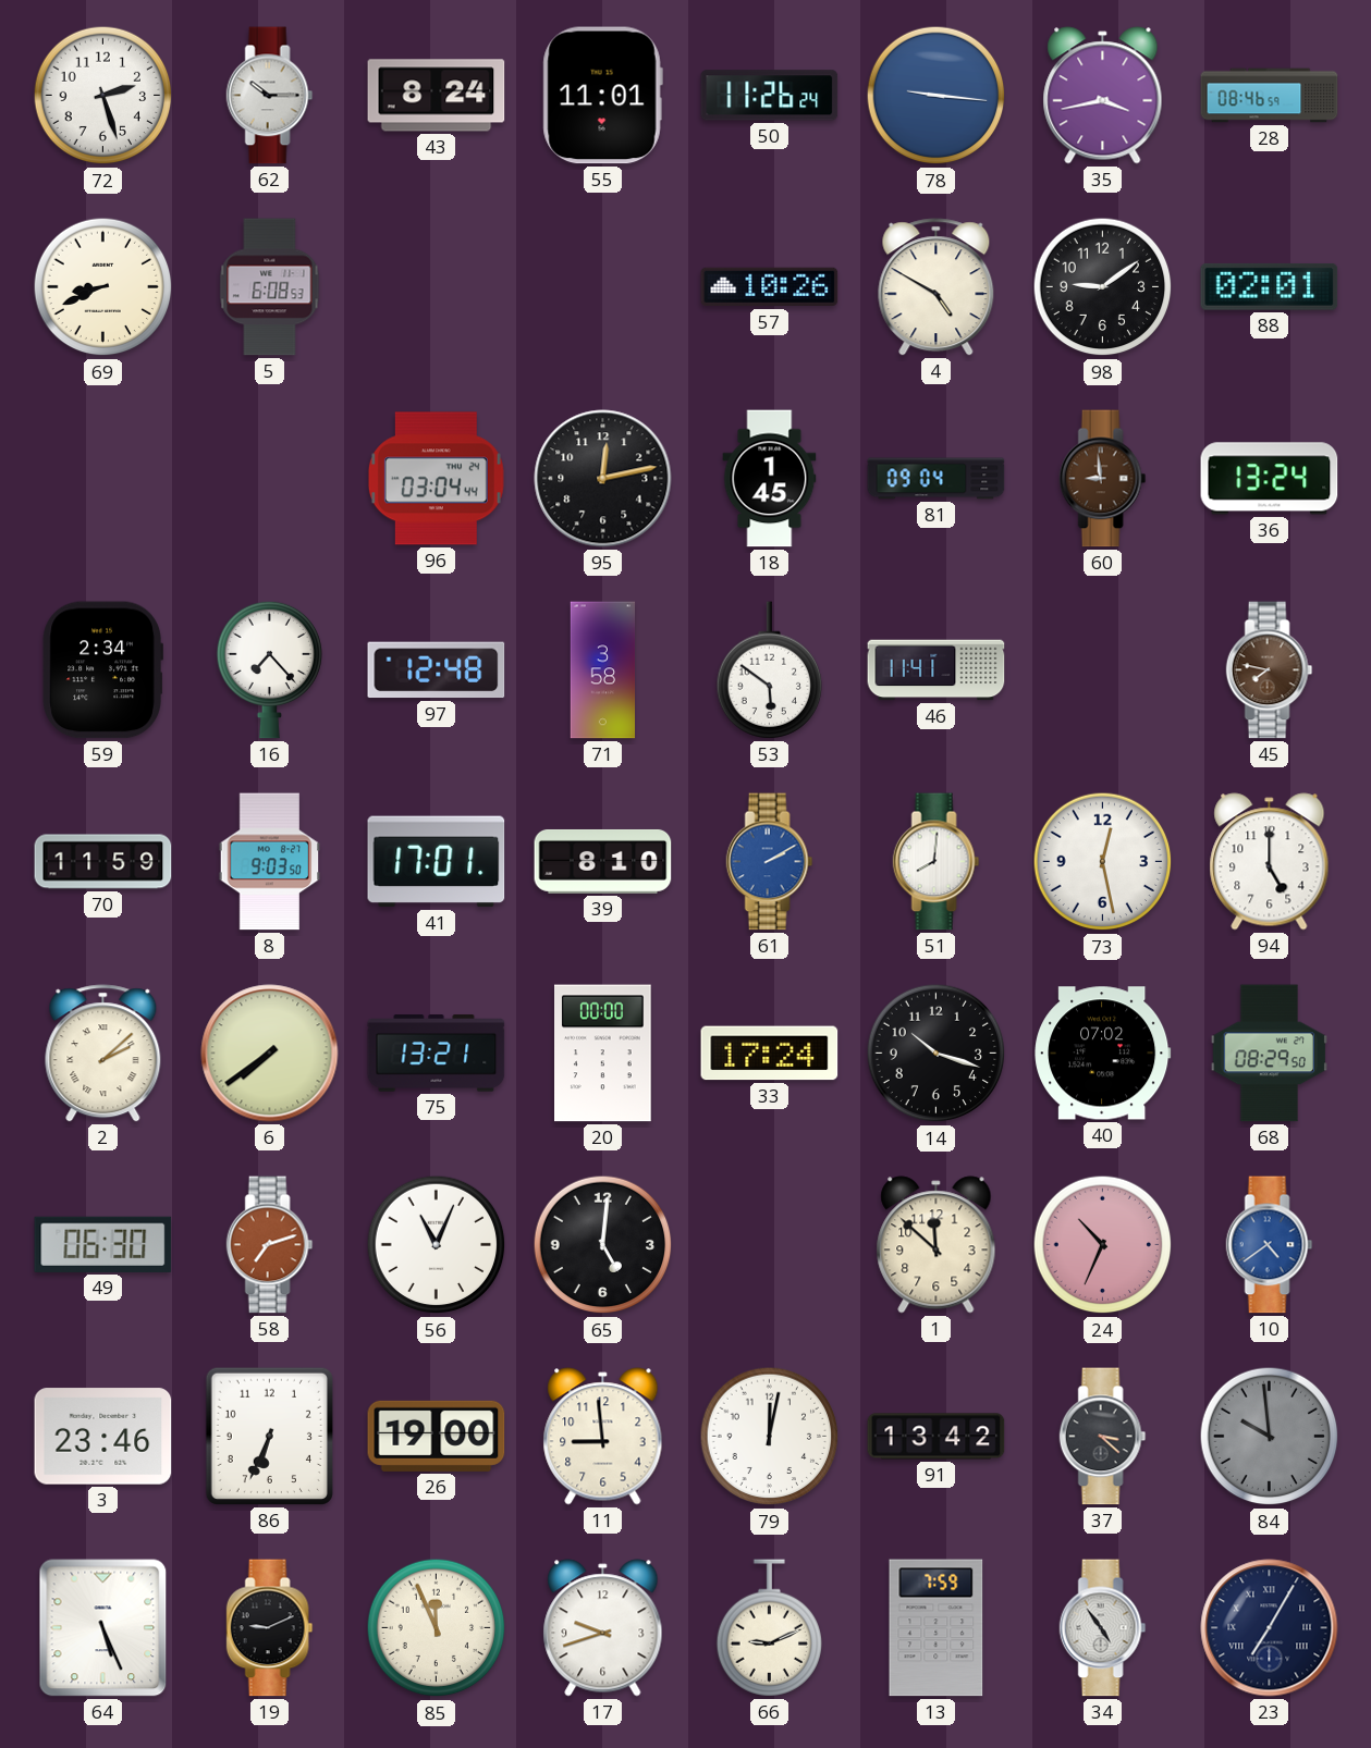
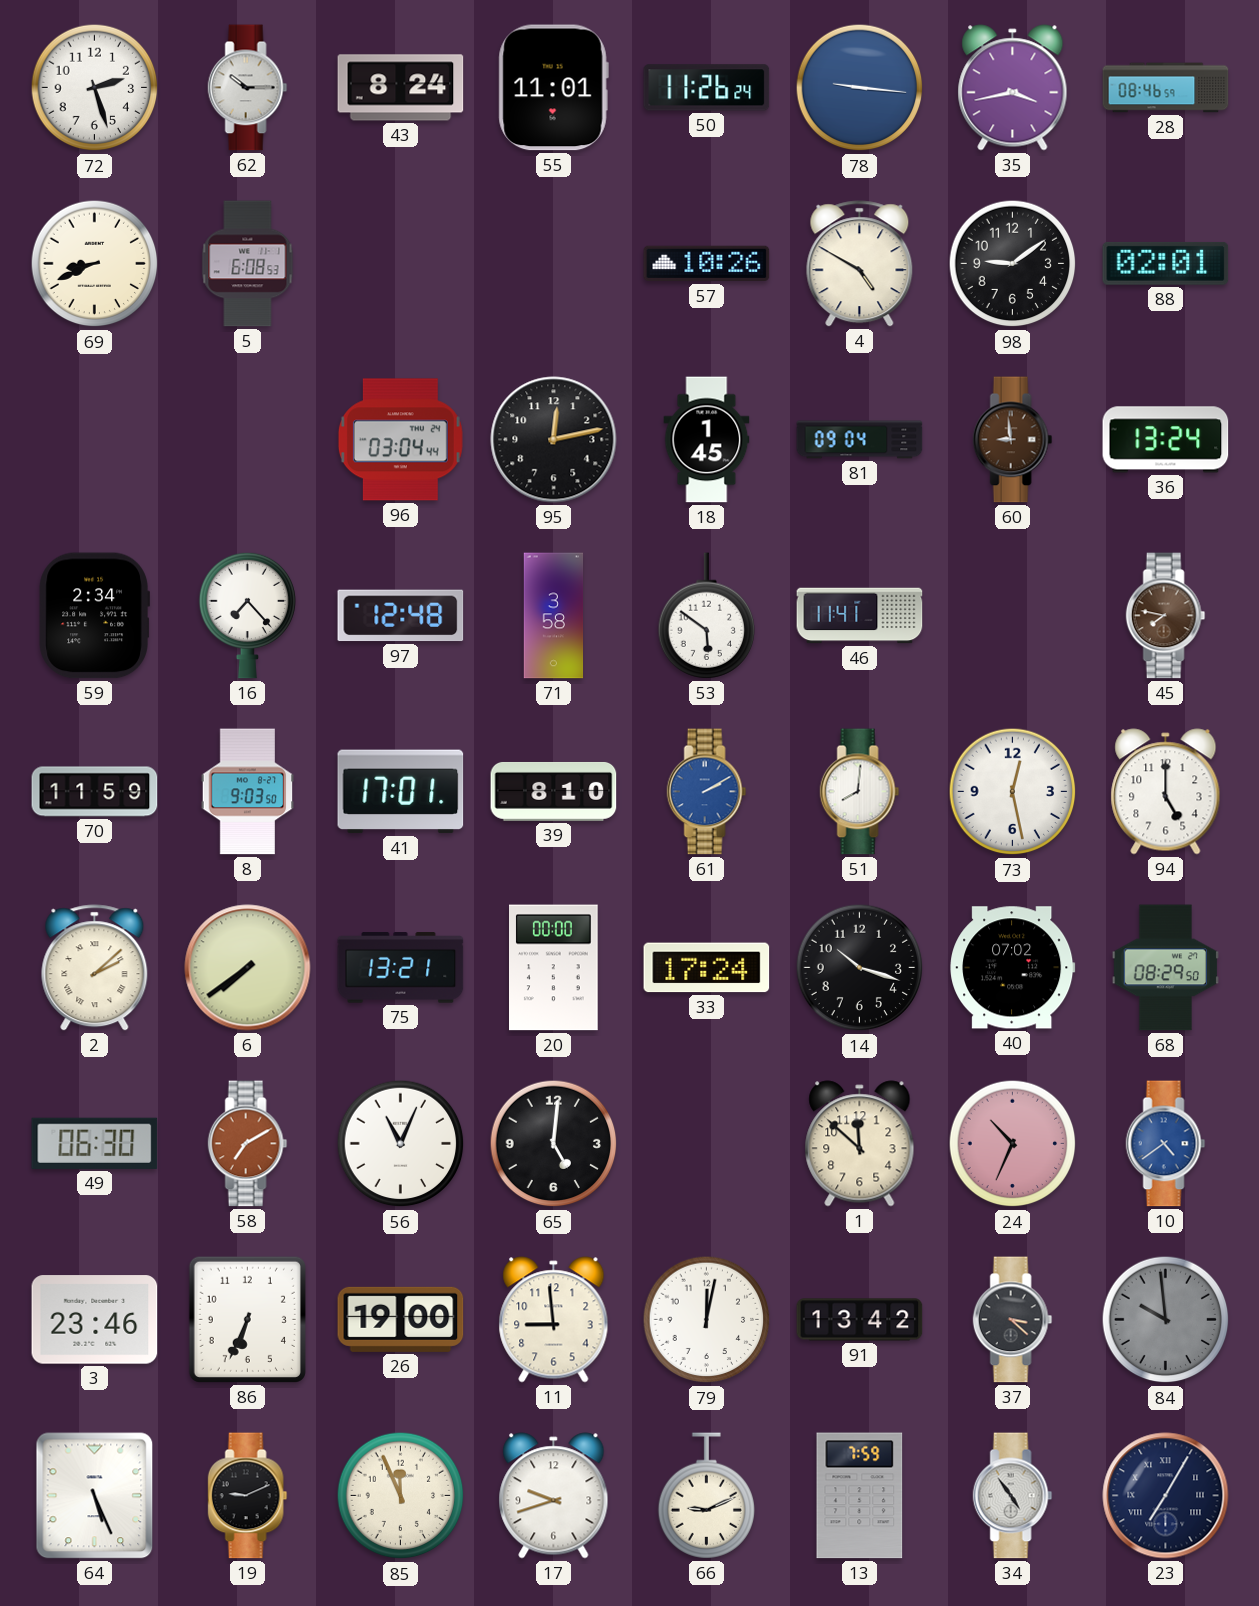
58: 7:12 -> 7:10 (248, 1144)
